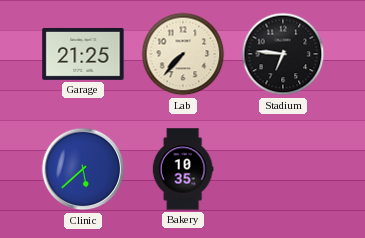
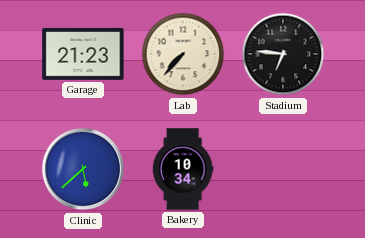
Garage: 21:25 -> 21:23 (83, 54)
Bakery: 10:35 -> 10:34 (183, 169)
